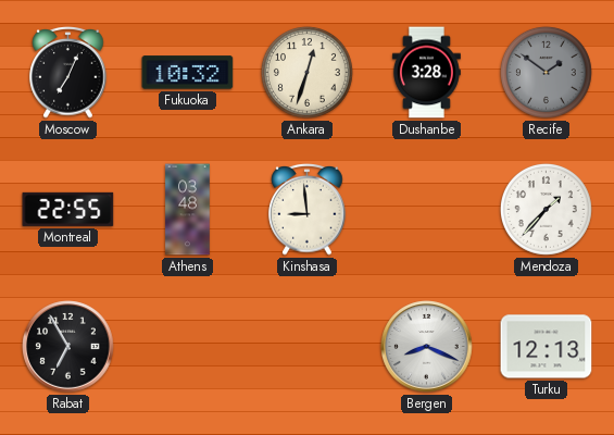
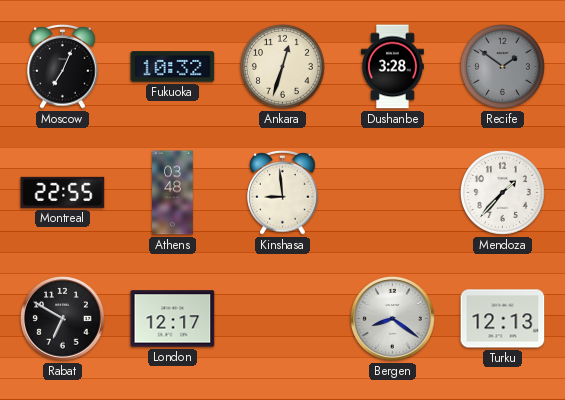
Rabat: 6:55 -> 6:50 (63, 319)
London: none -> 12:17 (173, 319)
Bergen: 8:19 -> 8:21 (393, 319)
